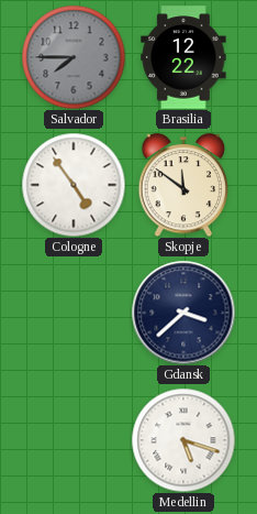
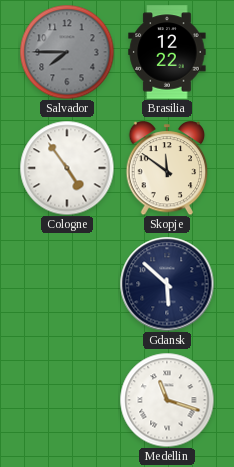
Gdansk: 3:38 -> 5:52 (167, 284)
Medellin: 5:18 -> 11:18 (167, 400)
